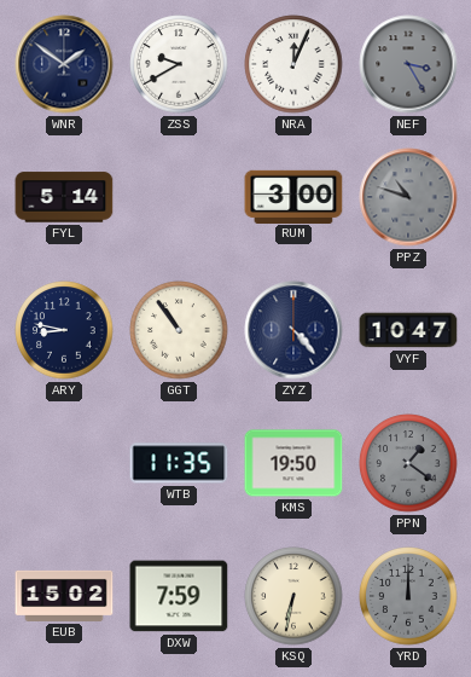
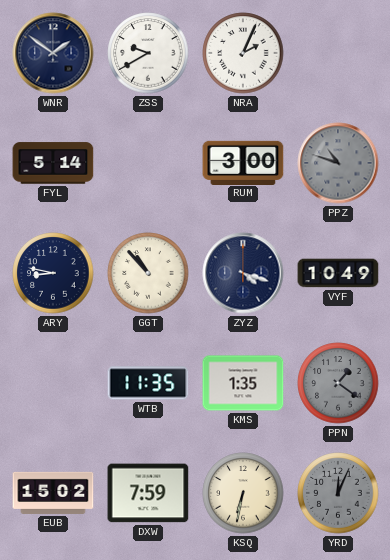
NRA: 12:04 -> 2:04 (243, 53)
NEF: 3:25 -> none (408, 64)
GGT: 10:54 -> 10:53 (148, 273)
ZYZ: 4:23 -> 4:18 (243, 273)
VYF: 10:47 -> 10:49 (338, 273)
KMS: 19:50 -> 1:35 (243, 383)
YRD: 12:00 -> 12:04 (338, 493)
